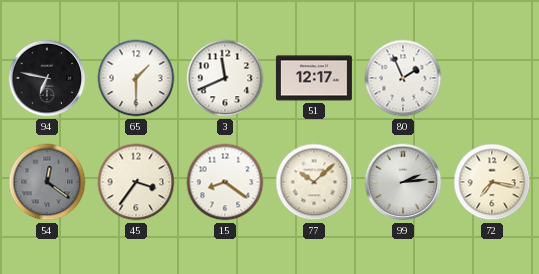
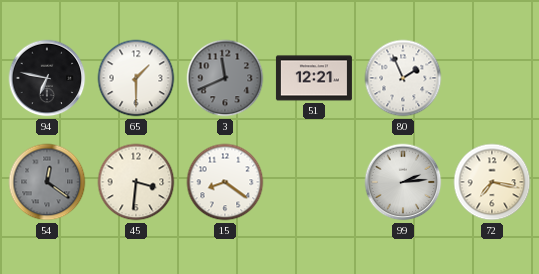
3 dial: white -> grey (225, 78)
51: 12:17 -> 12:21 (314, 78)
45: 3:36 -> 3:31 (136, 182)
77: 10:08 -> none (314, 182)
